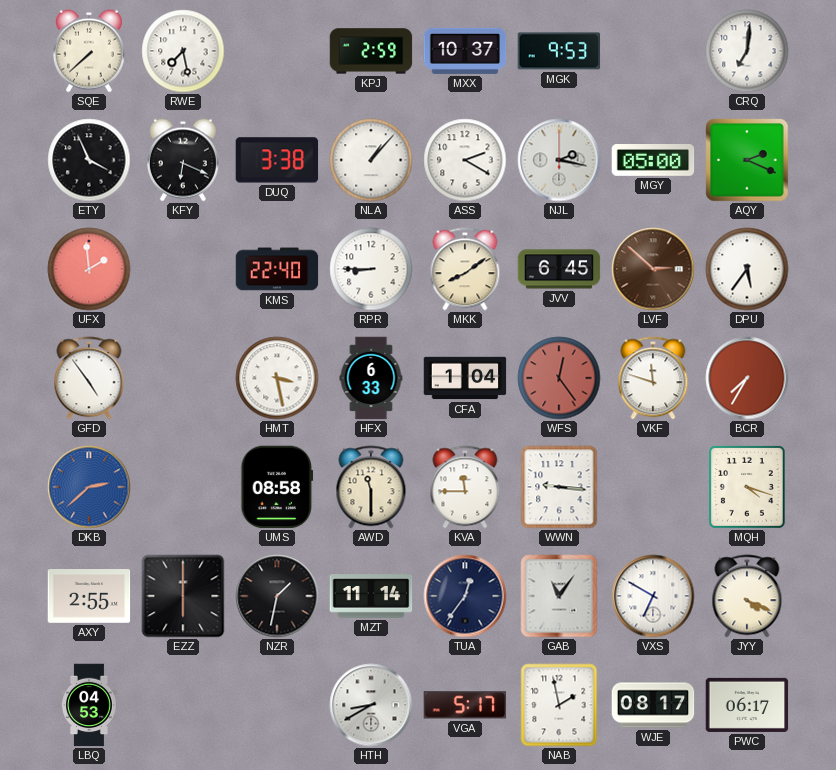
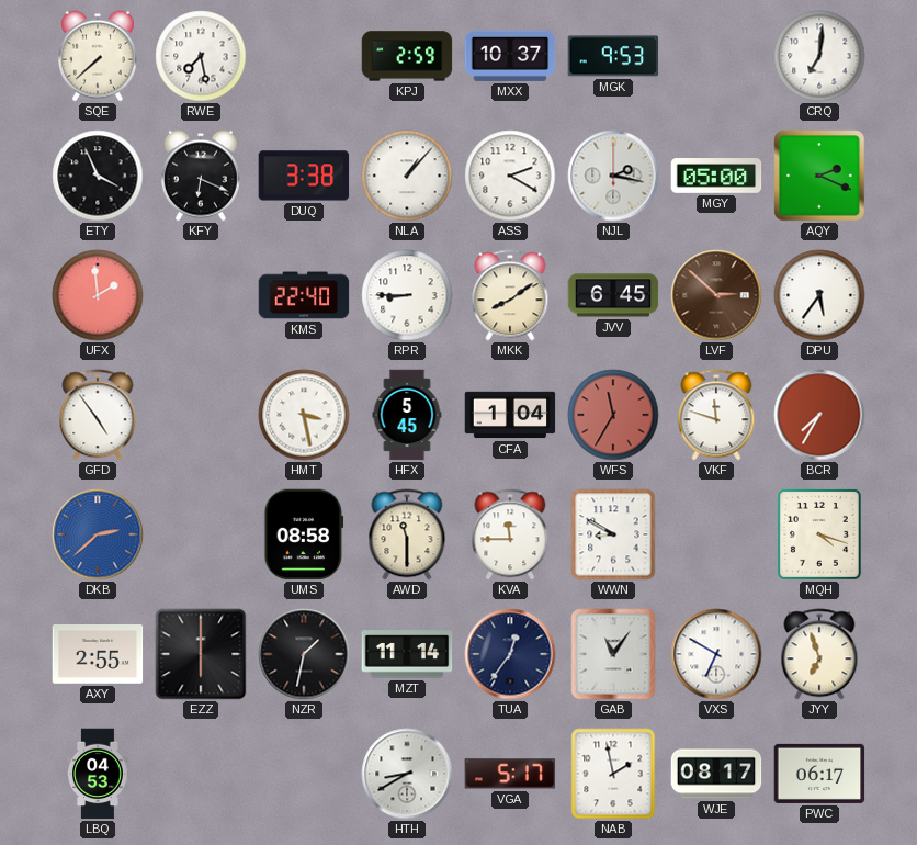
HFX: 6:33 -> 5:45 (407, 415)
WFS: 12:24 -> 11:35 (613, 415)
WWN: 9:16 -> 8:50 (613, 534)
JYY: 4:19 -> 6:57 (819, 654)
